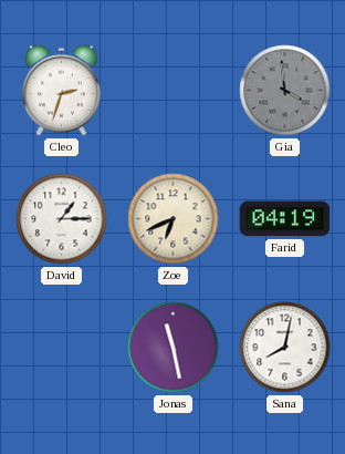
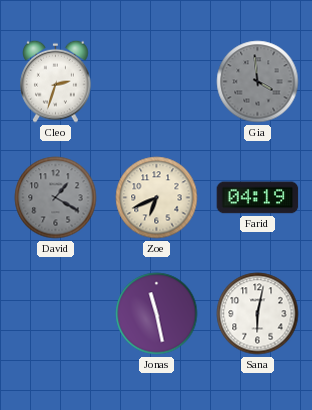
David: 1:15 -> 1:20 (56, 198)
David dial: white -> grey (56, 198)
Sana: 8:02 -> 6:02 (258, 314)
